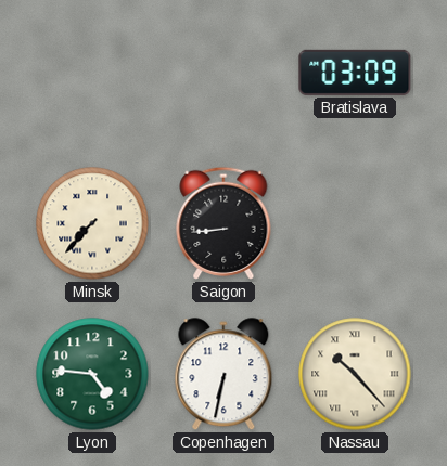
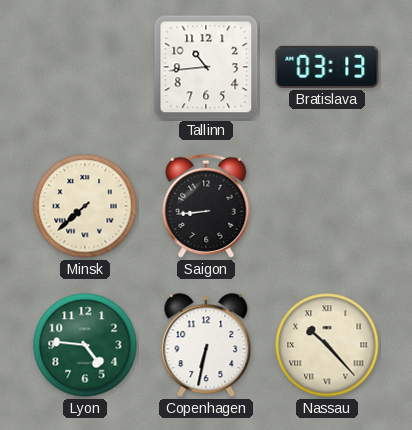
Tallinn: none -> 10:44 (206, 67)
Bratislava: 03:09 -> 03:13 (327, 67)
Minsk: 7:37 -> 7:38 (85, 206)
